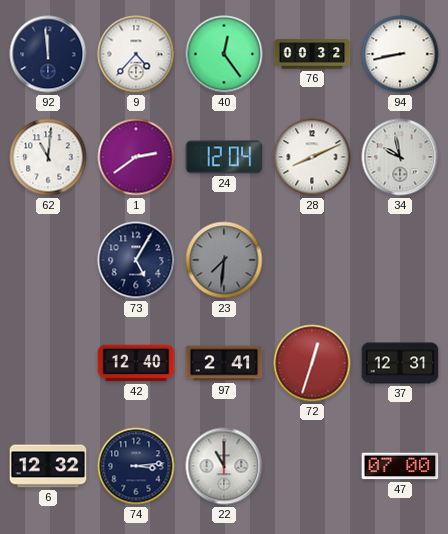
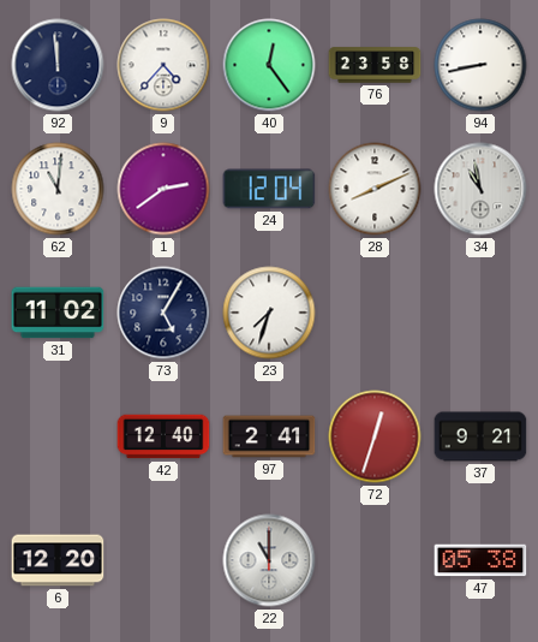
76: 00:32 -> 23:58 (375, 65)
34: 9:58 -> 10:58 (480, 189)
31: none -> 11:02 (58, 313)
23: 7:31 -> 7:33 (269, 313)
23 dial: grey -> white (269, 313)
37: 12:31 -> 9:21 (480, 436)
6: 12:32 -> 12:20 (58, 560)
74: 3:14 -> none (136, 466)
47: 07:00 -> 05:38 (480, 560)
